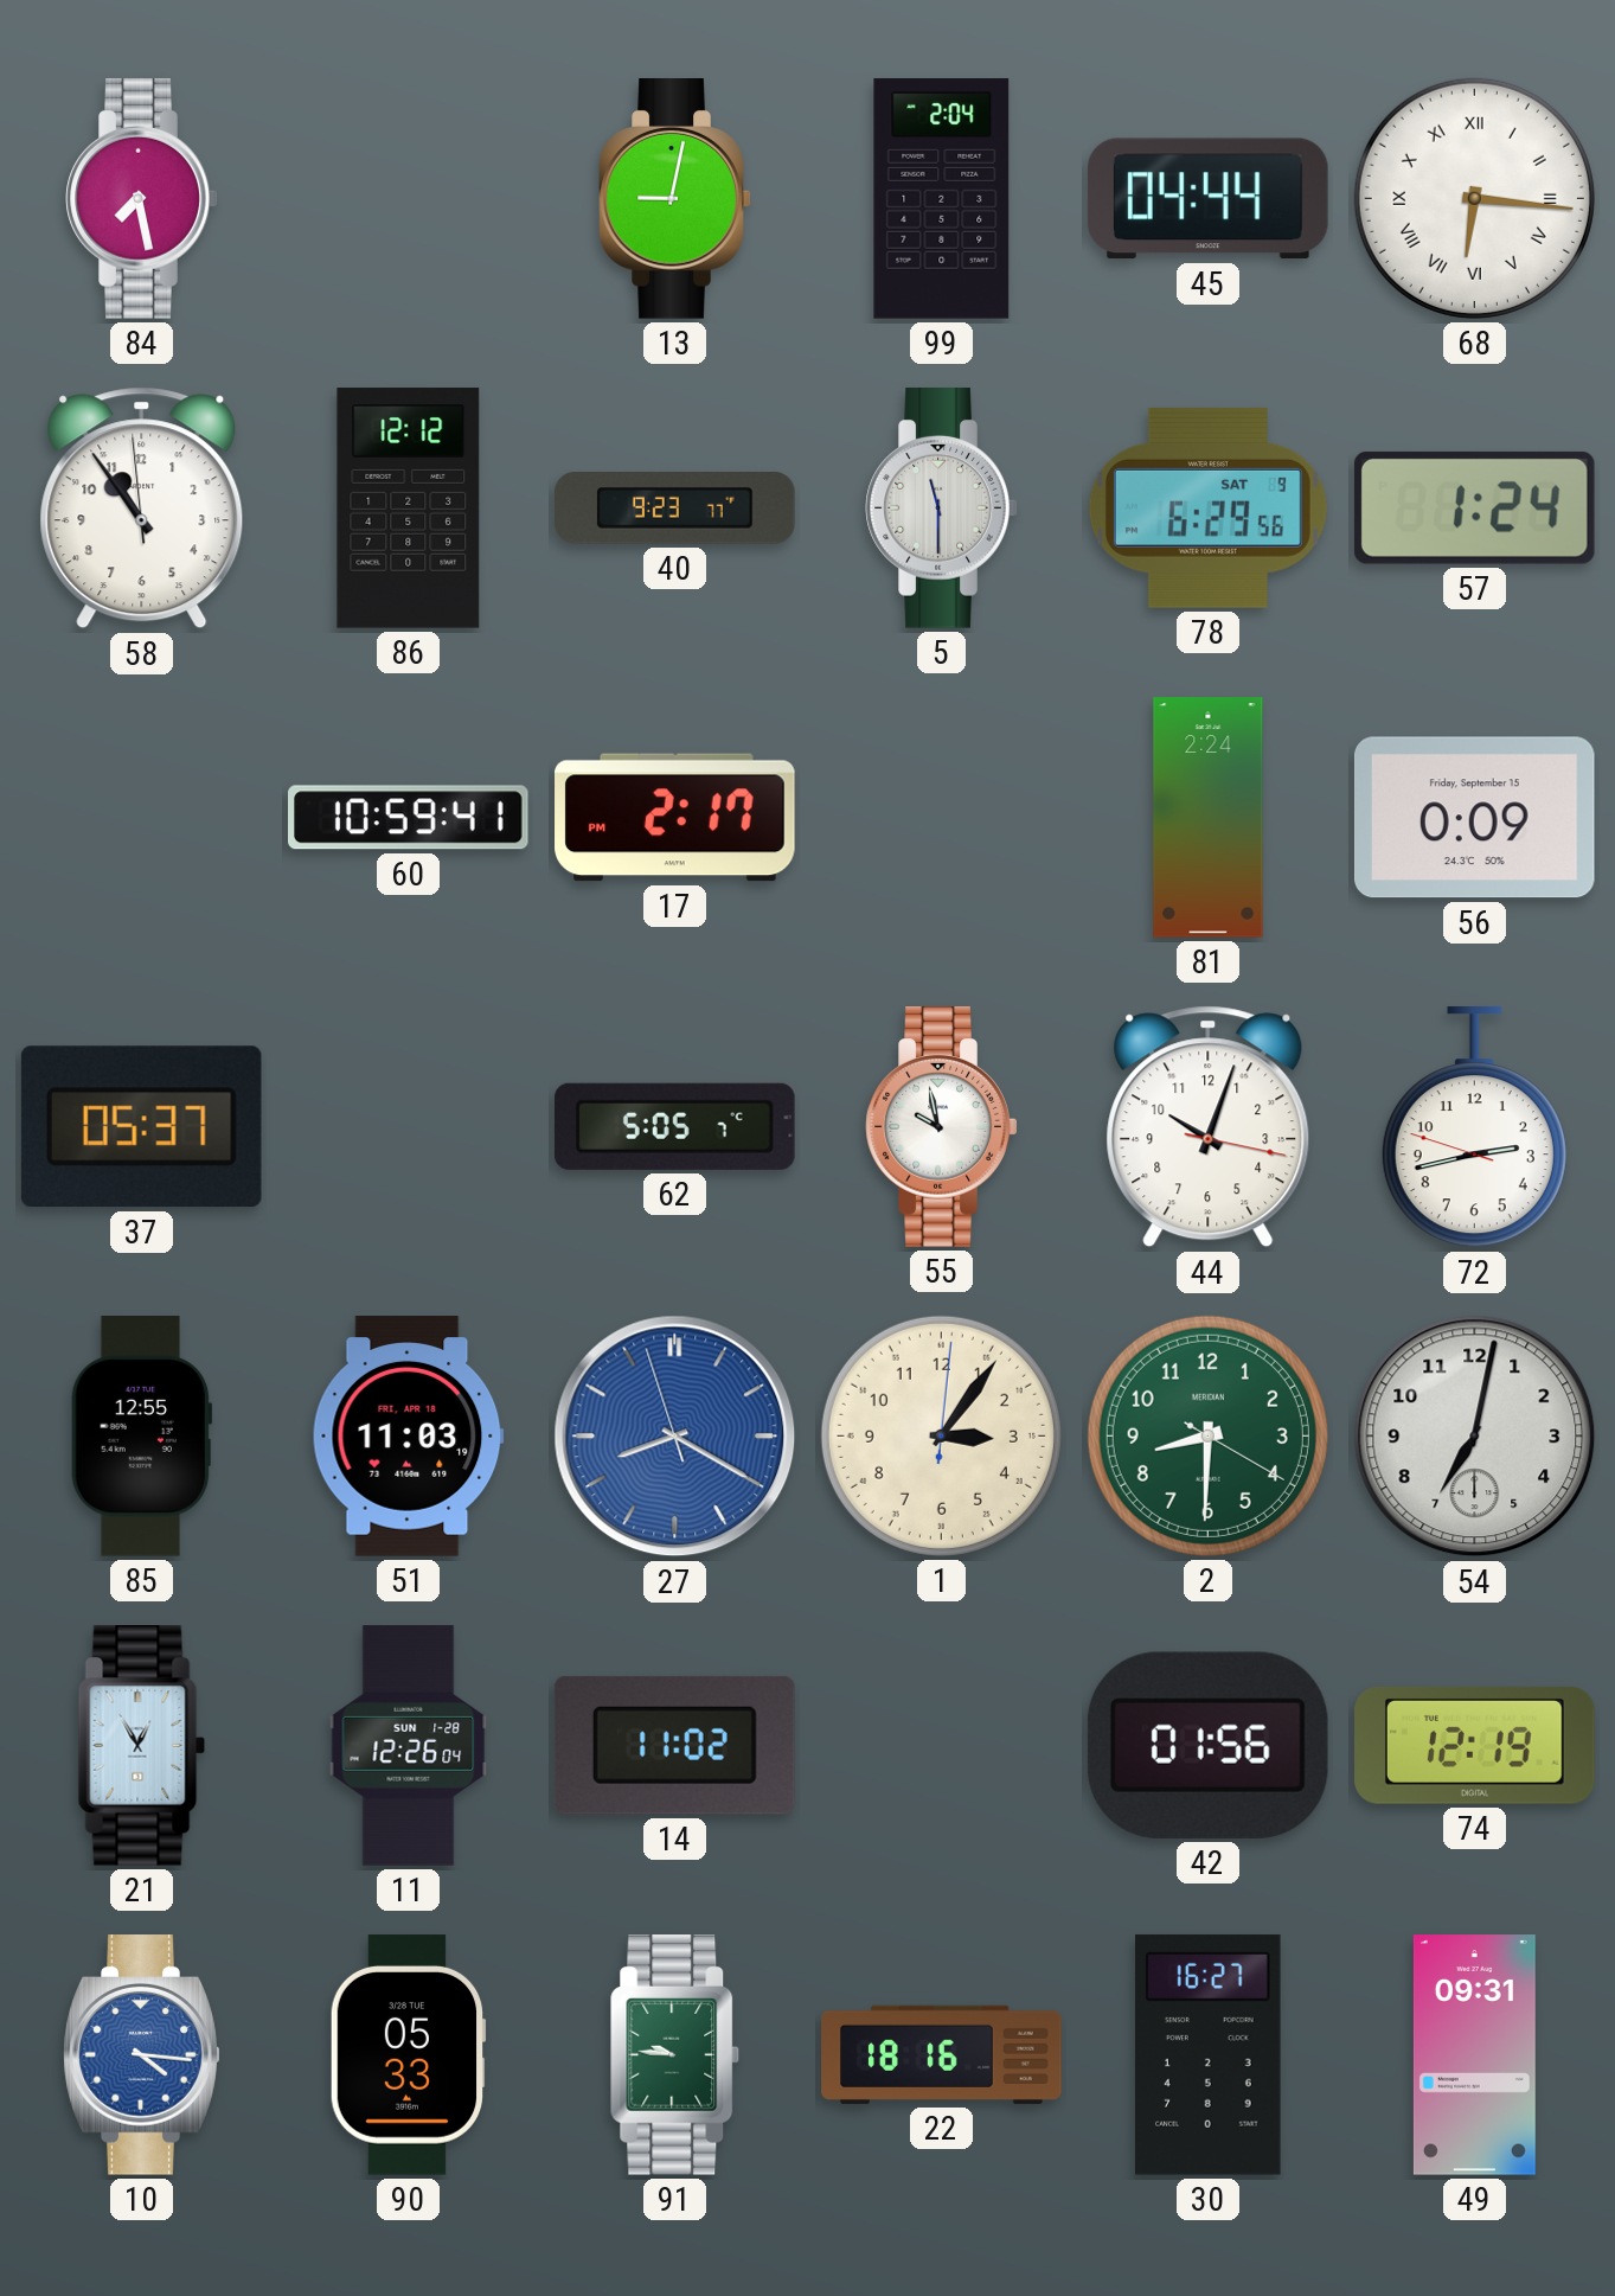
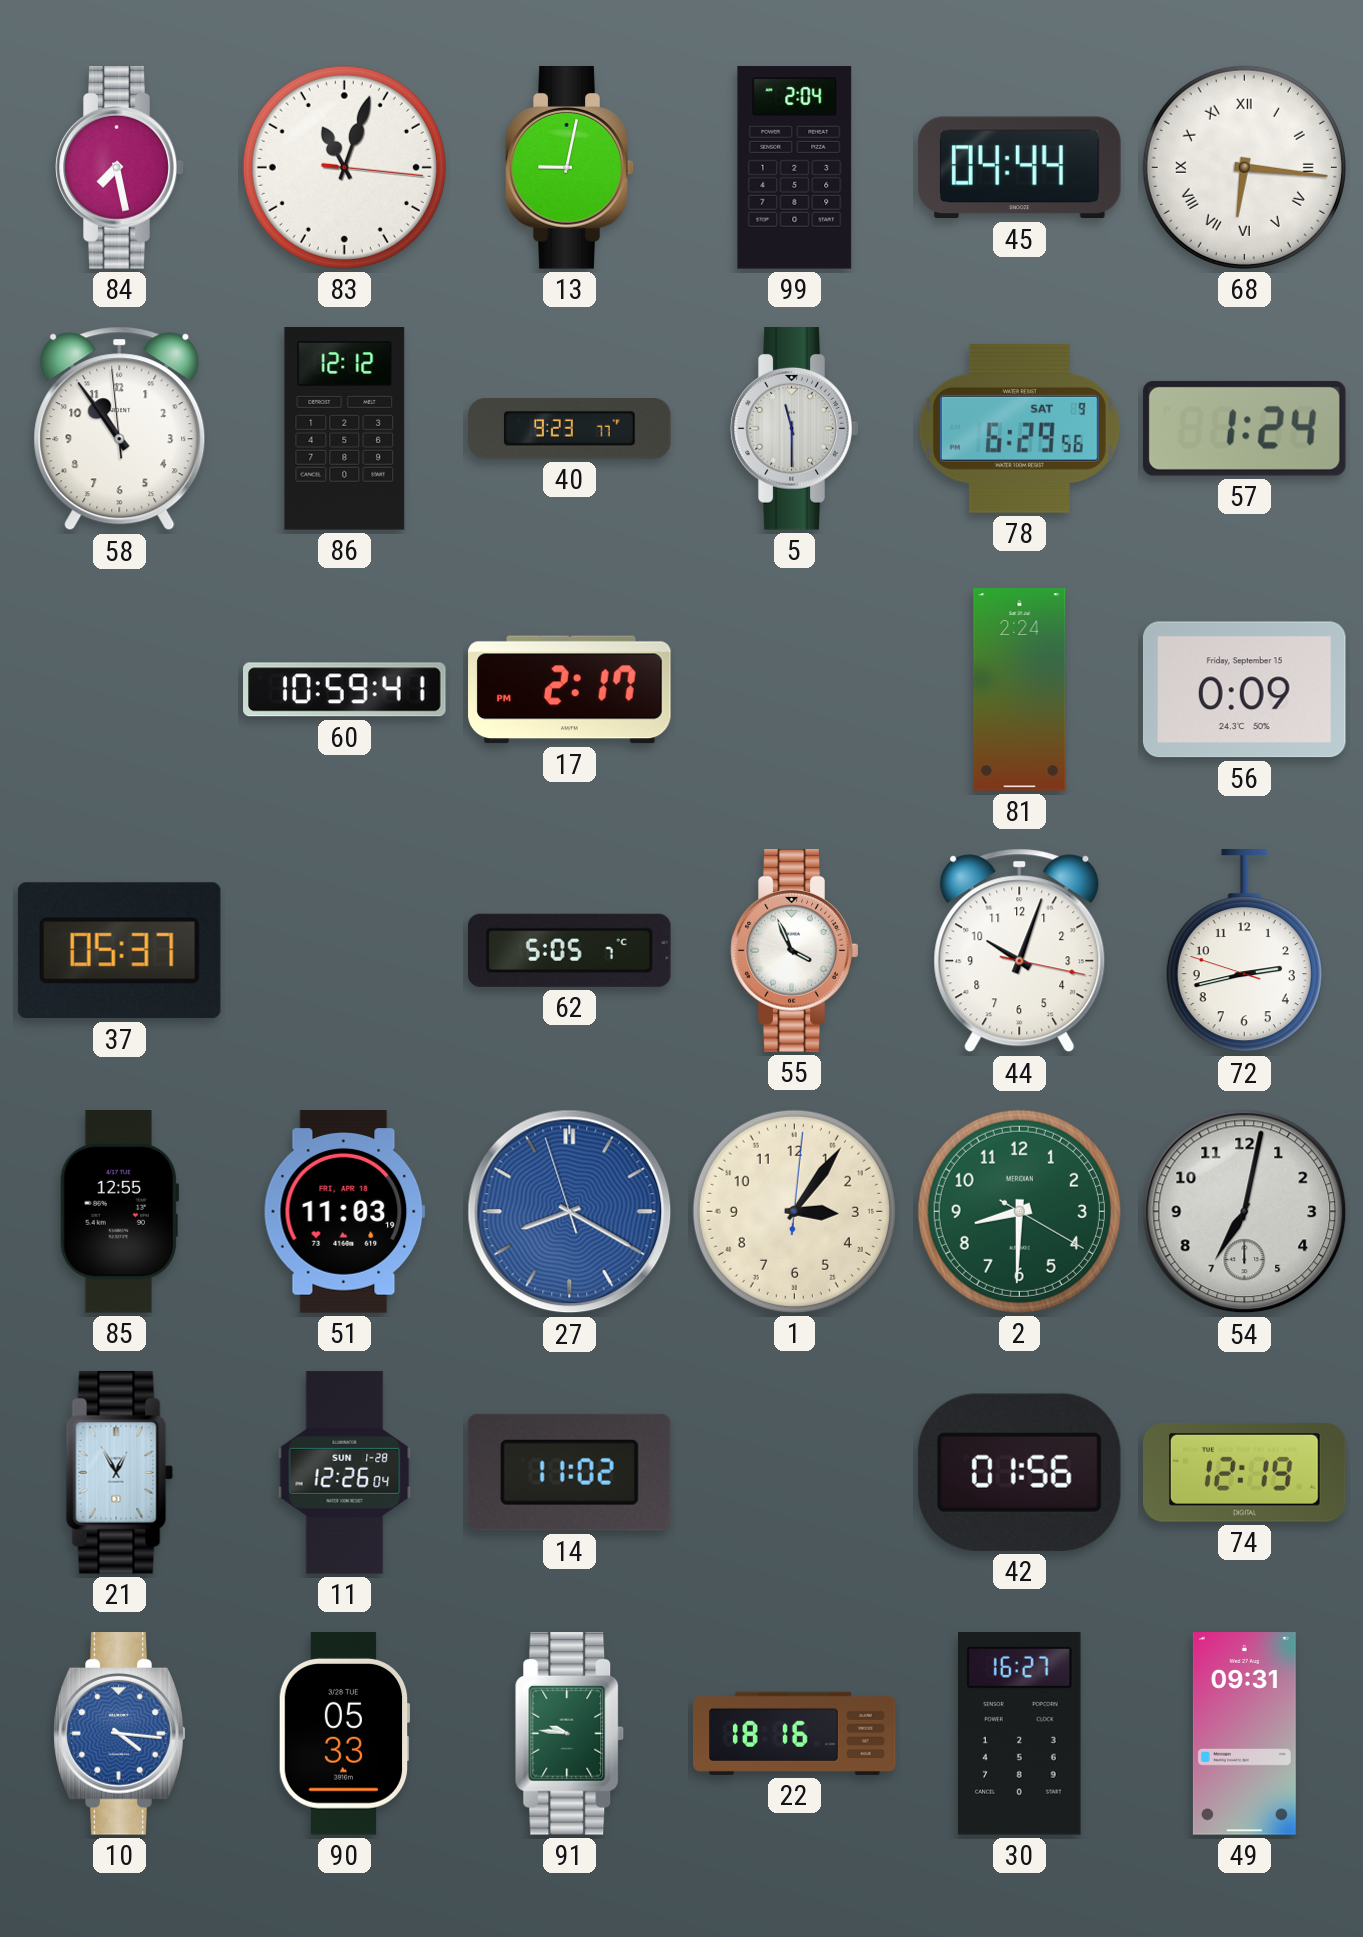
83: none -> 11:03 (344, 167)
55: 9:58 -> 3:56 (795, 951)
